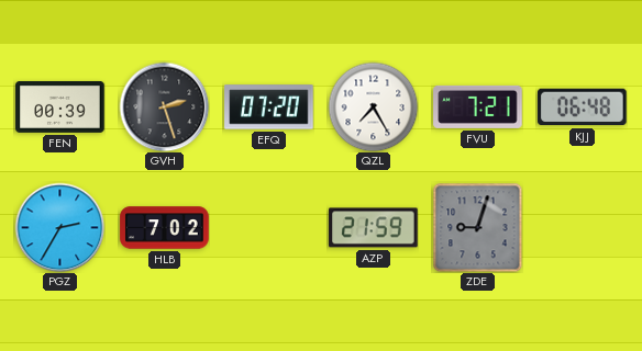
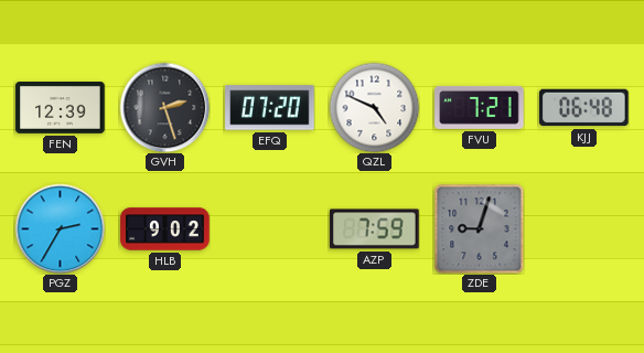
FEN: 00:39 -> 12:39 (61, 107)
QZL: 7:25 -> 4:49 (374, 107)
HLB: 7:02 -> 9:02 (165, 229)
AZP: 21:59 -> 7:59 (375, 229)
